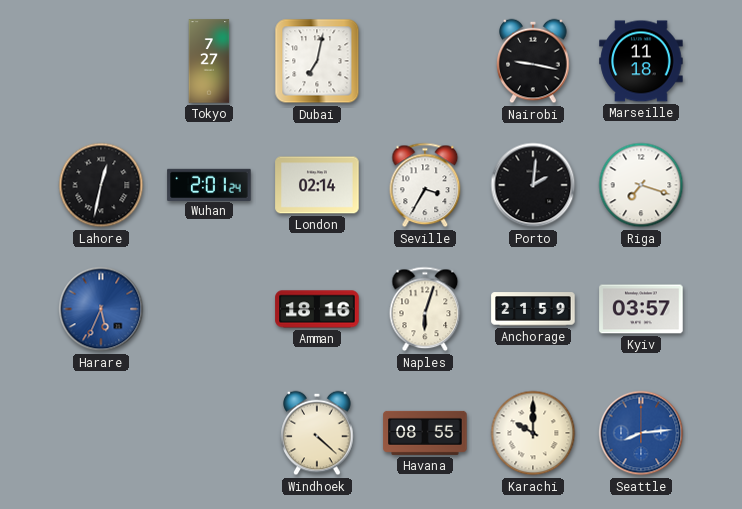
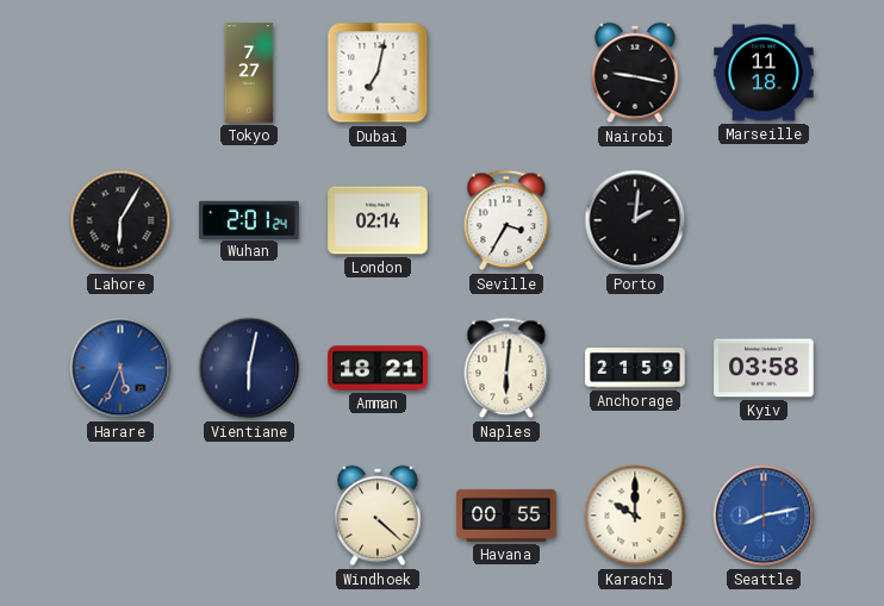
Lahore: 12:32 -> 6:05 (120, 220)
Riga: 7:18 -> none (641, 185)
Vientiane: none -> 6:02 (249, 368)
Amman: 18:16 -> 18:21 (378, 368)
Naples: 6:03 -> 6:01 (506, 368)
Kyiv: 03:57 -> 03:58 (764, 368)
Havana: 08:55 -> 00:55 (506, 516)
Seattle: 8:14 -> 8:13 (764, 516)
